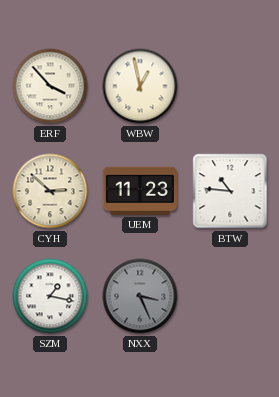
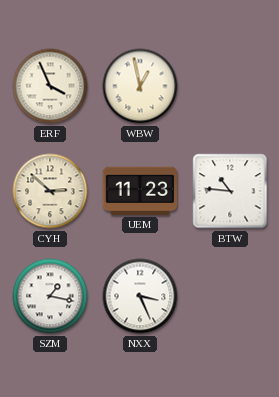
ERF: 3:53 -> 3:56 (50, 86)
NXX dial: grey -> white (140, 296)
